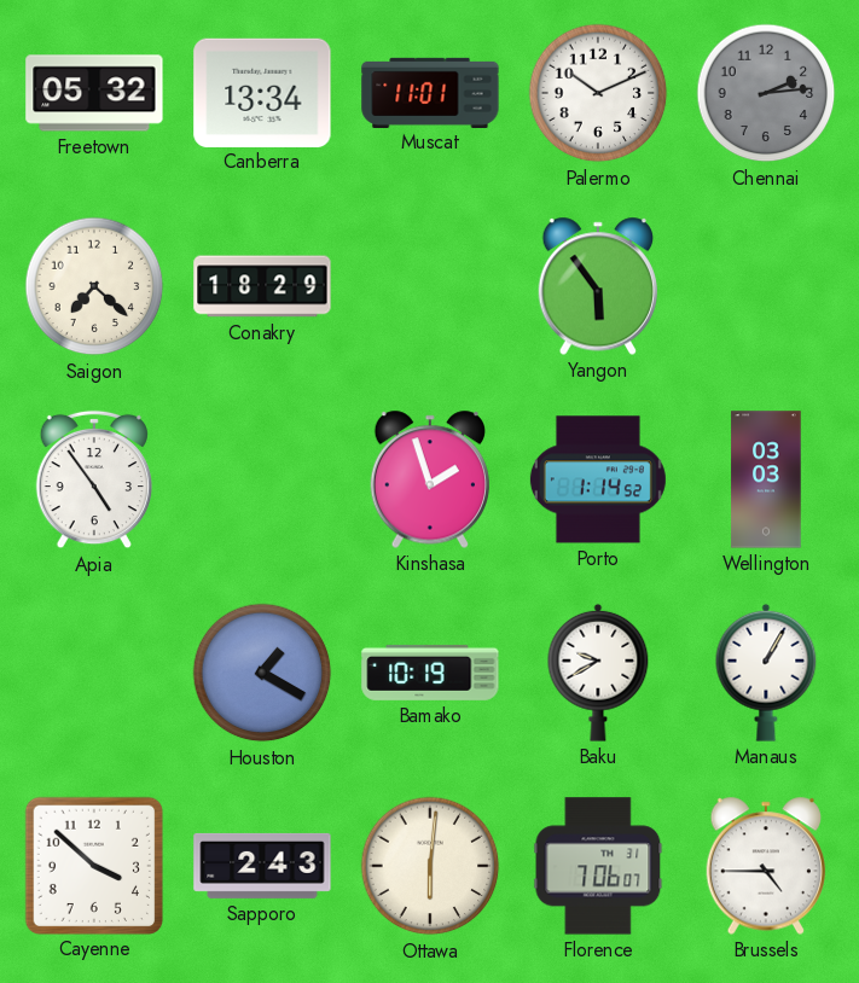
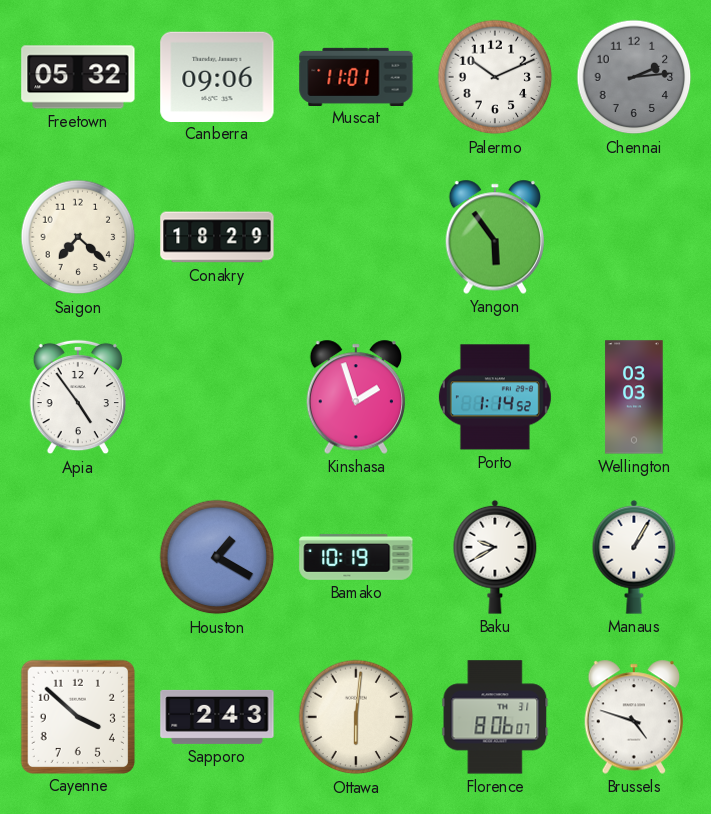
Canberra: 13:34 -> 09:06 (217, 76)
Florence: 7:06 -> 8:06 (495, 717)
Brussels: 4:45 -> 4:48 (633, 717)
